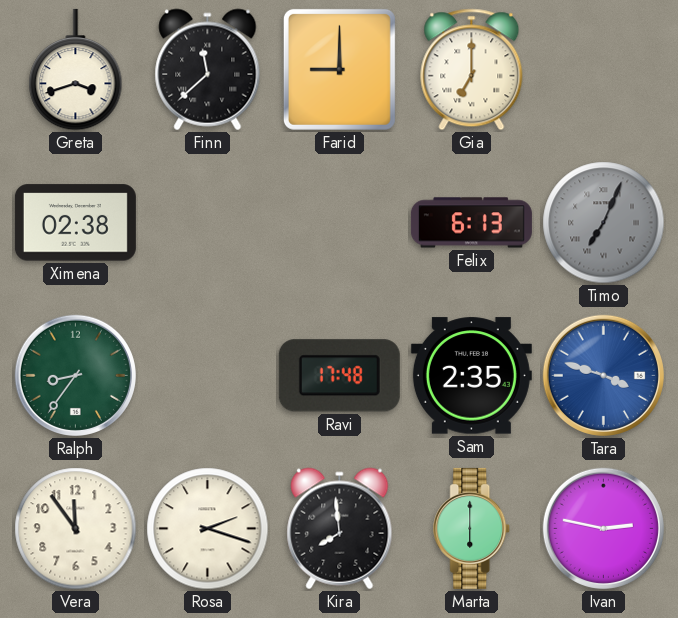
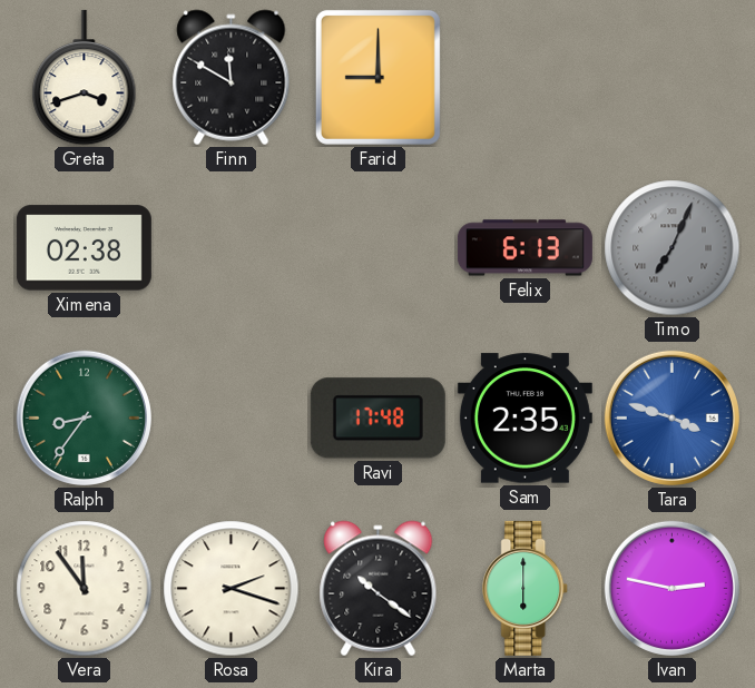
Finn: 11:38 -> 11:50 (232, 78)
Gia: 7:00 -> none (472, 70)
Kira: 7:59 -> 10:21 (379, 589)
